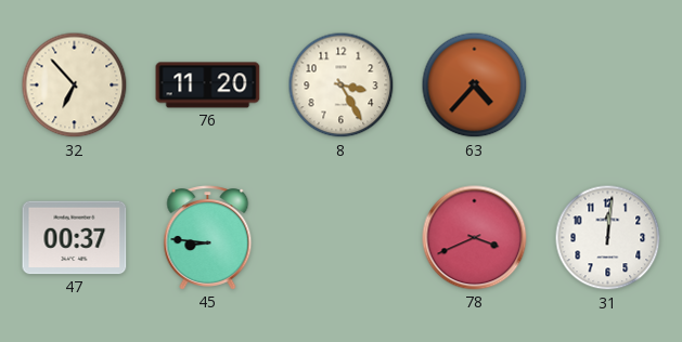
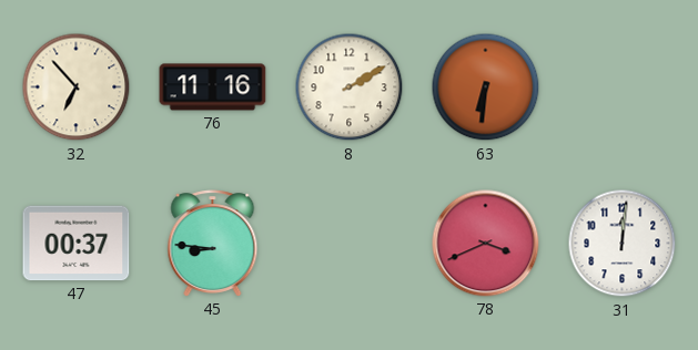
76: 11:20 -> 11:16 (213, 87)
8: 3:25 -> 2:10 (350, 87)
63: 4:37 -> 6:31 (486, 87)
